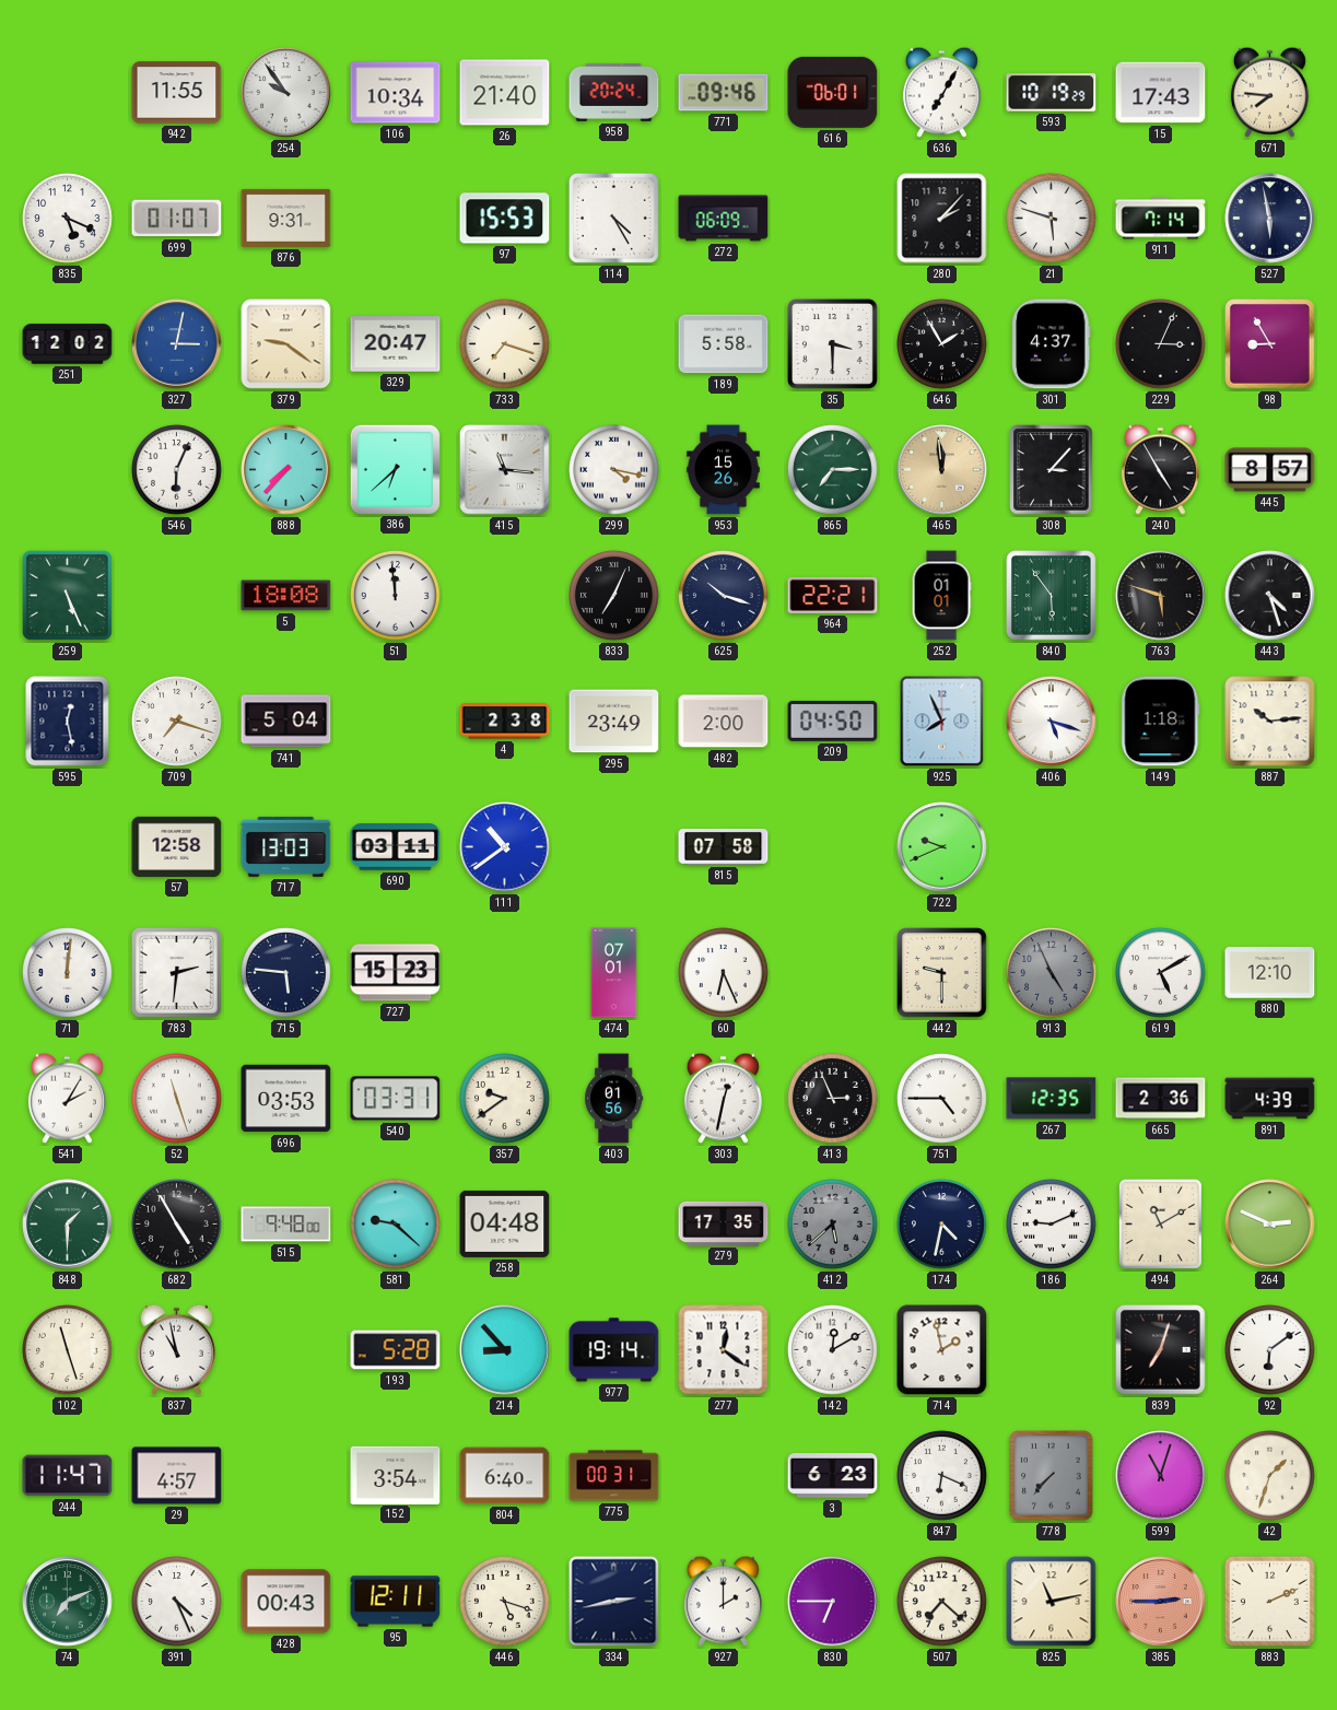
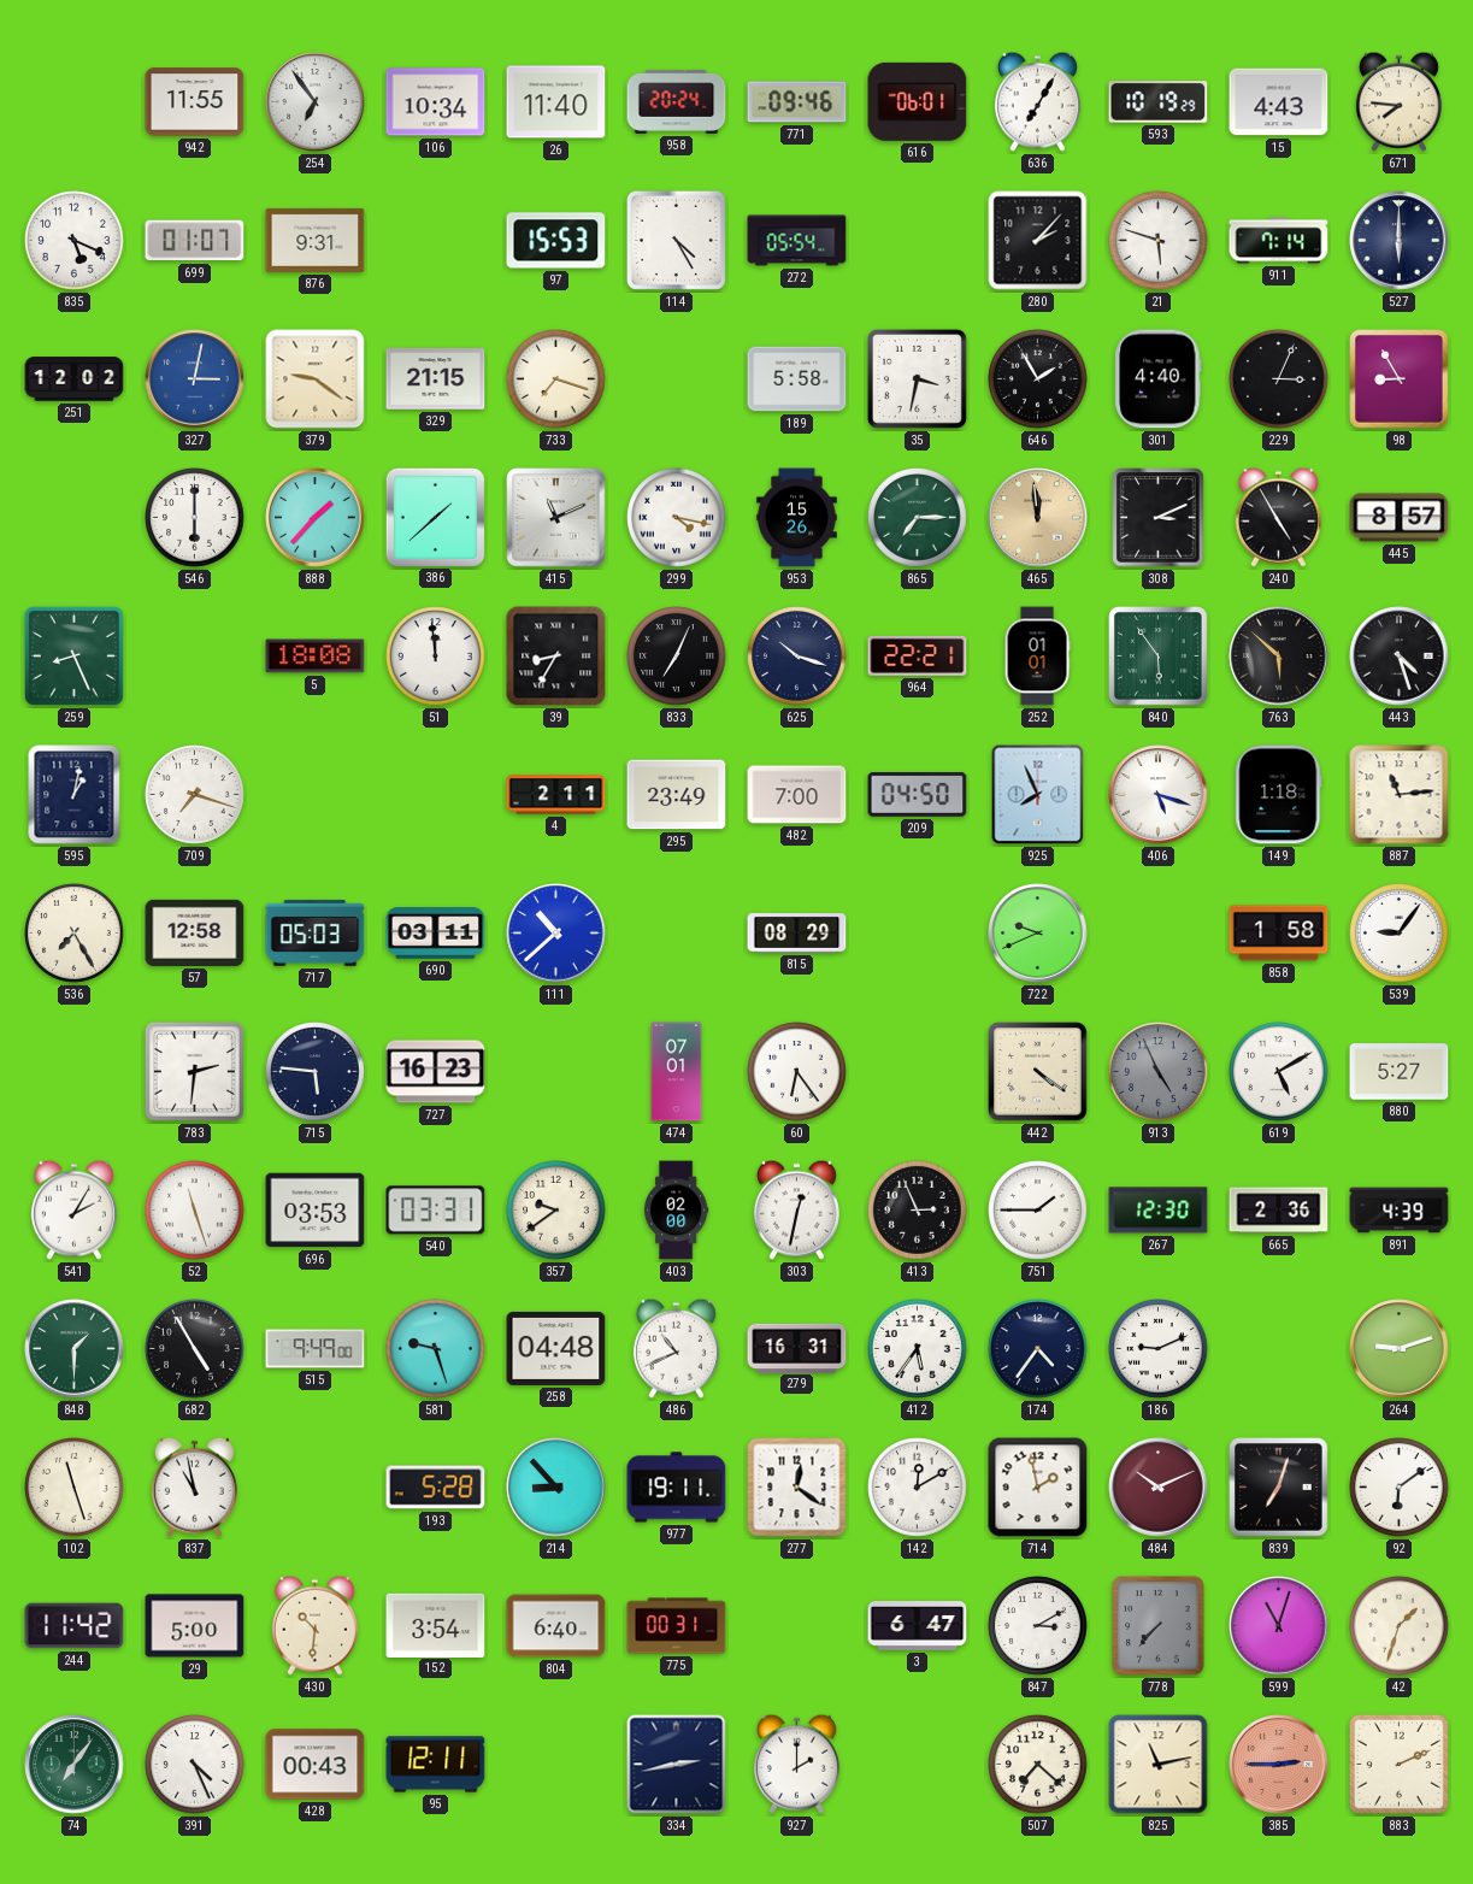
254: 9:54 -> 6:54 (316, 102)
26: 21:40 -> 11:40 (556, 102)
15: 17:43 -> 4:43 (1279, 102)
272: 06:09 -> 05:54 (797, 241)
527: 5:58 -> 6:00 (1400, 241)
329: 20:47 -> 21:15 (436, 379)
35: 3:30 -> 3:32 (917, 378)
301: 4:37 -> 4:40 (1159, 379)
546: 6:04 -> 6:00 (195, 518)
888: 7:37 -> 1:37 (316, 518)
386: 6:38 -> 1:38 (435, 517)
415: 11:16 -> 11:11 (556, 518)
308: 3:07 -> 3:11 (1159, 518)
259: 5:26 -> 8:26 (73, 655)
39: none -> 8:35 (556, 657)
763: 5:48 -> 5:52 (1279, 657)
595: 12:28 -> 1:02 (75, 795)
741: 5:04 -> none (286, 722)
4: 2:38 -> 2:11 (556, 795)
482: 2:00 -> 7:00 (797, 795)
887: 10:14 -> 11:14 (1400, 795)
536: none -> 7:25 (75, 934)
717: 13:03 -> 05:03 (316, 932)
111: 10:39 -> 10:38 (556, 934)
815: 07:58 -> 08:29 (797, 934)
858: none -> 1:58 (1279, 934)
539: none -> 9:06 (1400, 934)
71: 12:01 -> none (68, 973)
727: 15:23 -> 16:23 (436, 1072)
60: 6:26 -> 6:24 (797, 1072)
442: 9:30 -> 4:21 (1038, 1072)
880: 12:10 -> 5:27 (1400, 1072)
403: 01:56 -> 02:00 (677, 1211)
751: 4:45 -> 1:45 (1038, 1211)
267: 12:35 -> 12:30 (1159, 1211)
515: 9:48 -> 9:49 (316, 1349)
581: 9:22 -> 9:27 (436, 1349)
486: none -> 10:41 (676, 1348)
279: 17:35 -> 16:31 (797, 1348)
412: 5:38 -> 5:36 (918, 1349)
412 dial: grey -> white (918, 1349)
174: 4:32 -> 4:36 (1038, 1349)
494: 11:10 -> none (1160, 1223)
264: 2:49 -> 9:12 (1400, 1349)
977: 19:14 -> 19:11 (677, 1488)
484: none -> 10:11 (1159, 1488)
244: 11:47 -> 11:42 (75, 1626)
29: 4:57 -> 5:00 (195, 1626)
430: none -> 10:31 (314, 1625)
3: 6:23 -> 6:47 (918, 1626)
847: 6:19 -> 3:10 (1038, 1626)
74: 7:11 -> 7:06 (75, 1765)
446: 5:18 -> none (505, 1602)
830: 6:45 -> none (833, 1602)
